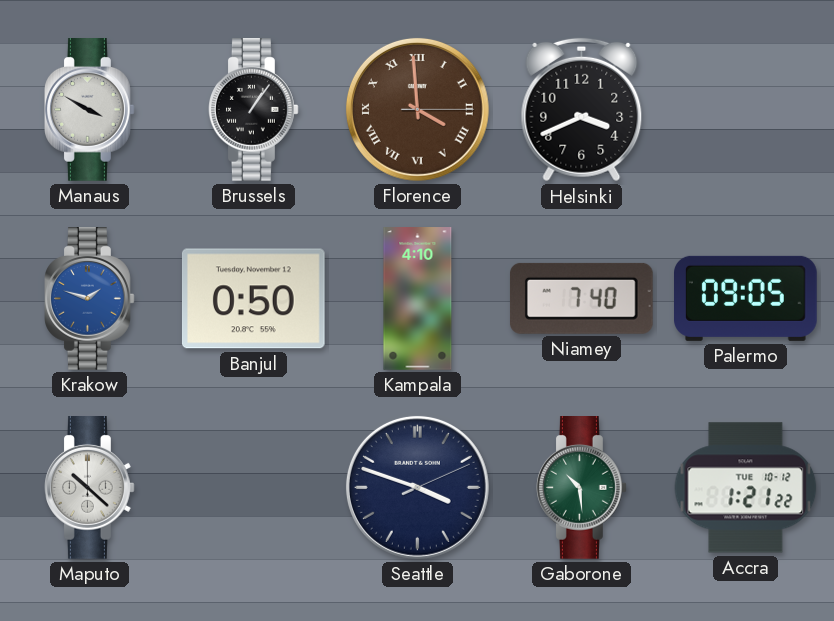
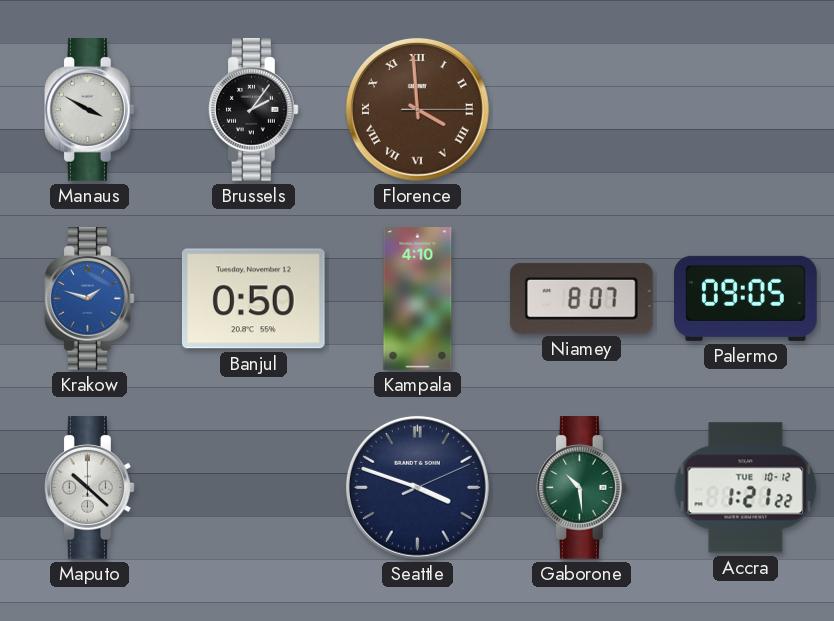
Brussels: 1:06 -> 2:06 (254, 110)
Helsinki: 3:41 -> none (582, 110)
Niamey: 7:40 -> 8:07 (581, 298)
